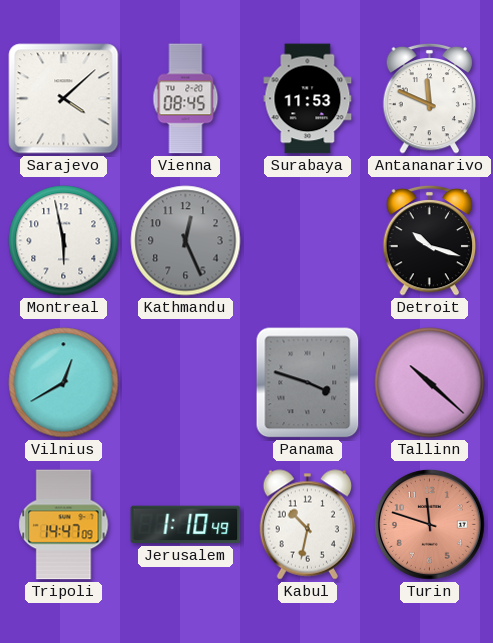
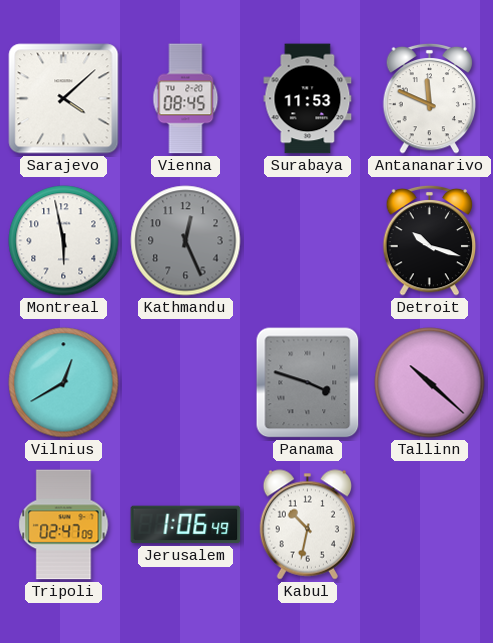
Tripoli: 14:47 -> 02:47 (64, 525)
Jerusalem: 1:10 -> 1:06 (186, 525)
Turin: 11:48 -> none (429, 524)
